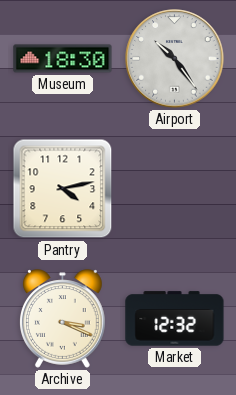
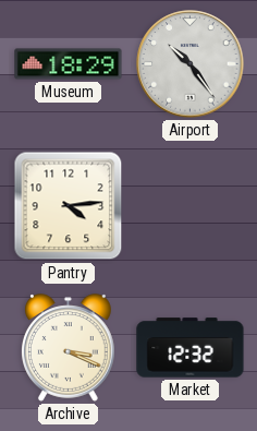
Museum: 18:30 -> 18:29 (69, 64)
Pantry: 4:13 -> 4:14 (69, 206)
